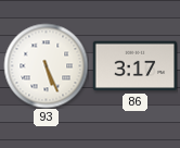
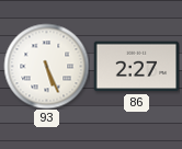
86: 3:17 -> 2:27 (136, 67)
